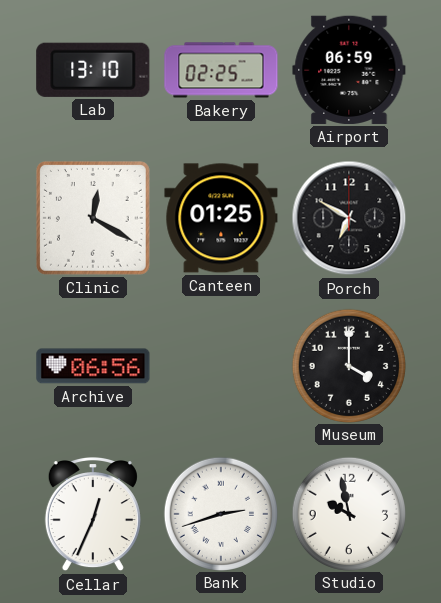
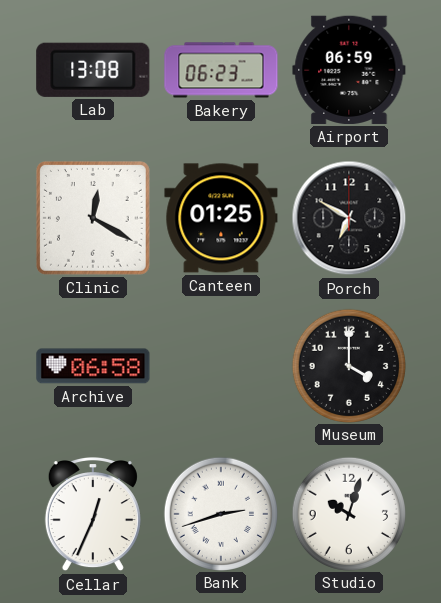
Lab: 13:10 -> 13:08 (93, 70)
Bakery: 02:25 -> 06:23 (221, 70)
Archive: 06:56 -> 06:58 (93, 366)
Studio: 9:58 -> 10:03 (348, 513)
